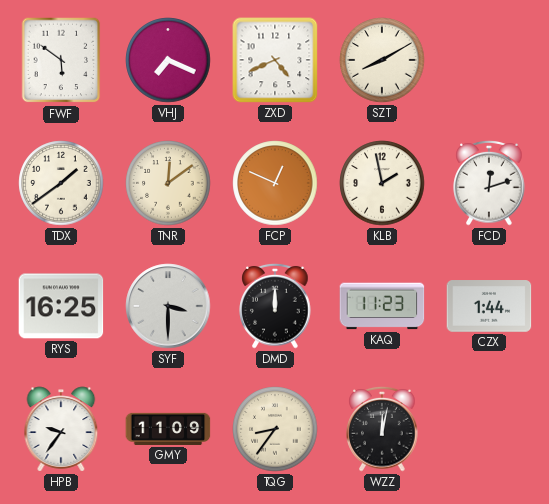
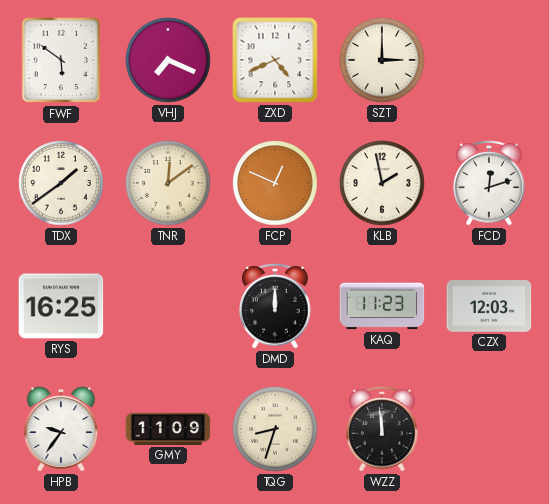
SZT: 8:10 -> 3:00 (382, 60)
SYF: 3:30 -> none (168, 306)
CZX: 1:44 -> 12:03 (489, 306)
TQG: 8:36 -> 8:33 (275, 429)
WZZ: 12:02 -> 11:59 (382, 429)
